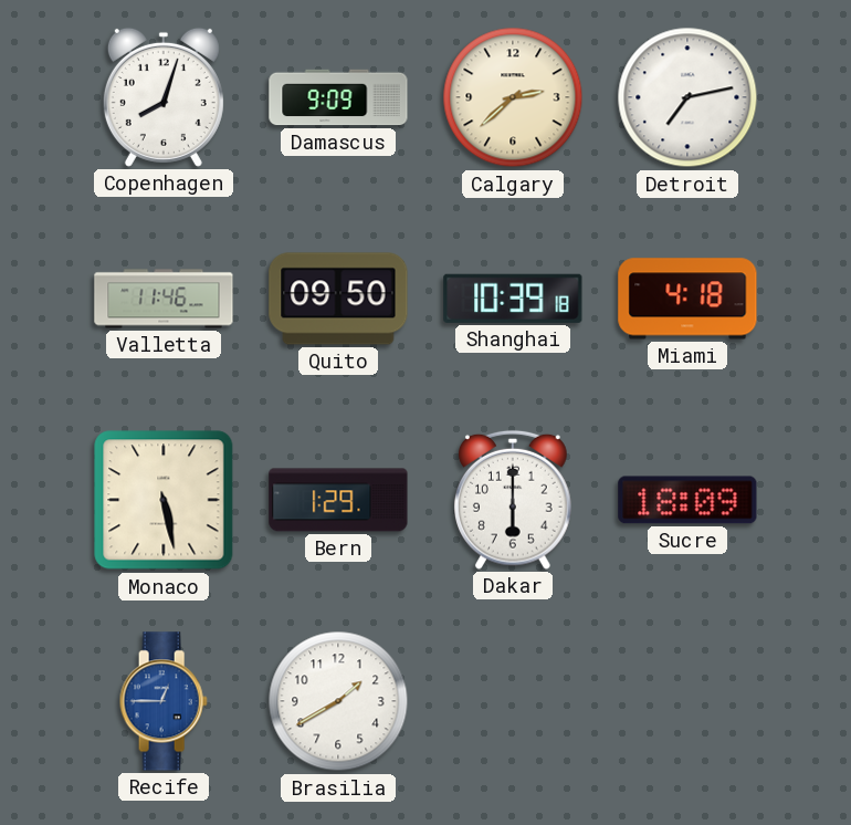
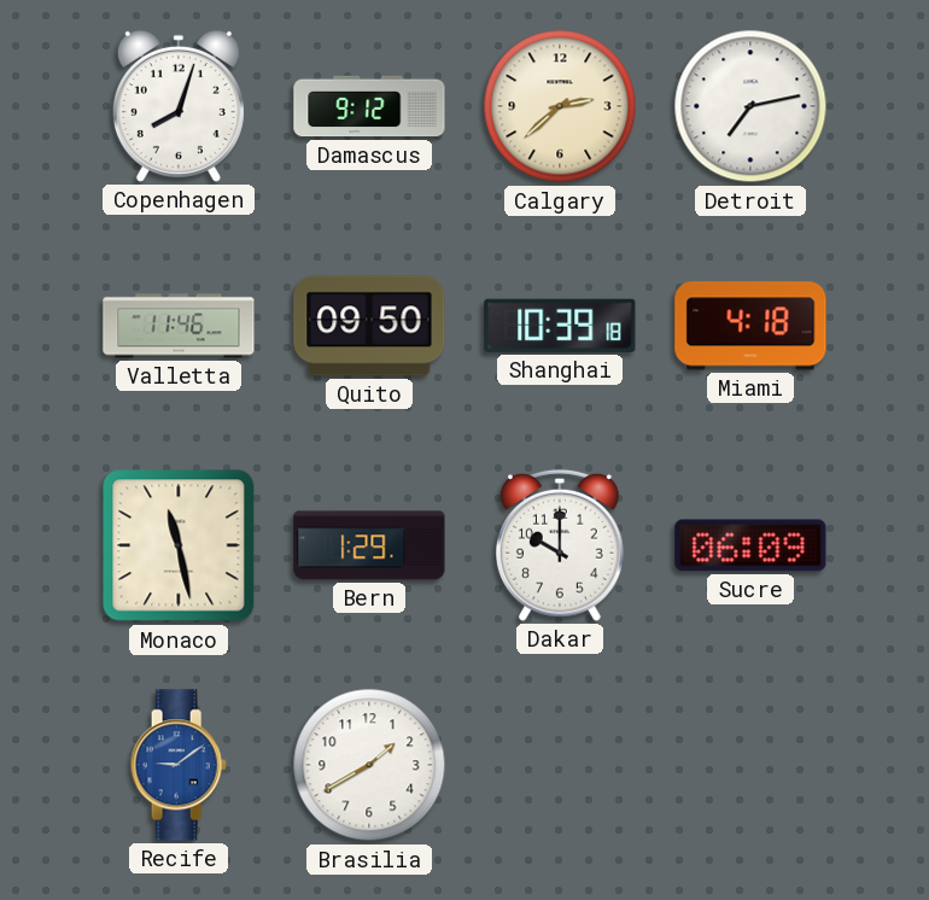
Damascus: 9:09 -> 9:12 (369, 106)
Monaco: 5:28 -> 11:28 (179, 545)
Dakar: 6:00 -> 10:00 (561, 545)
Sucre: 18:09 -> 06:09 (750, 545)
Recife: 12:45 -> 9:09 (179, 765)
